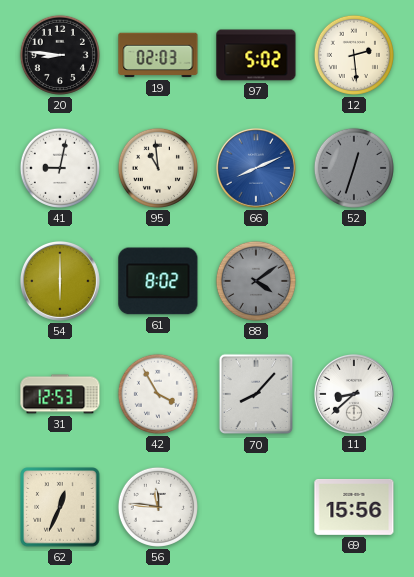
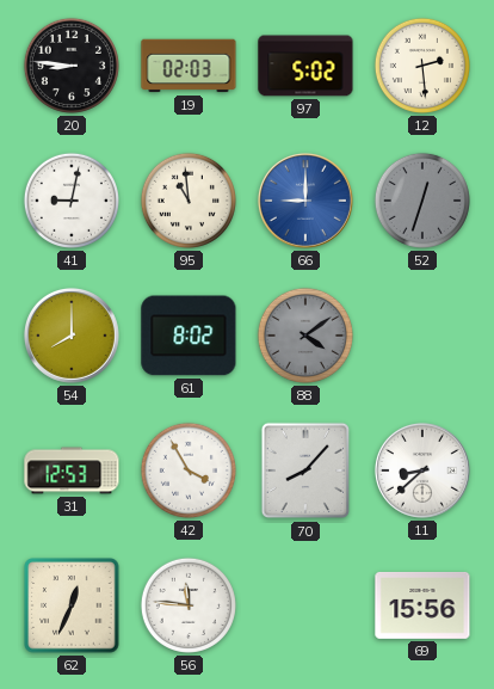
66: 8:11 -> 9:00 (305, 201)
54: 6:00 -> 8:00 (72, 336)
